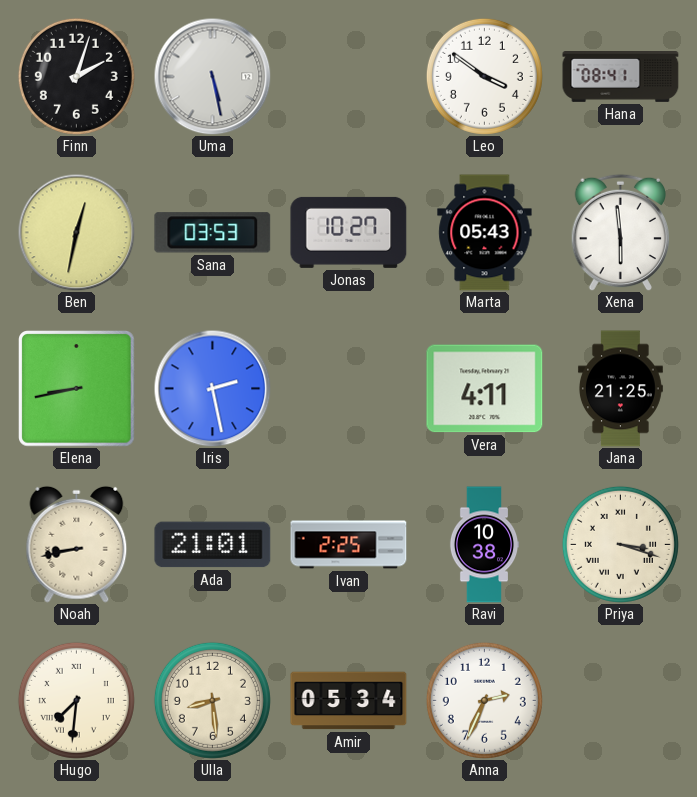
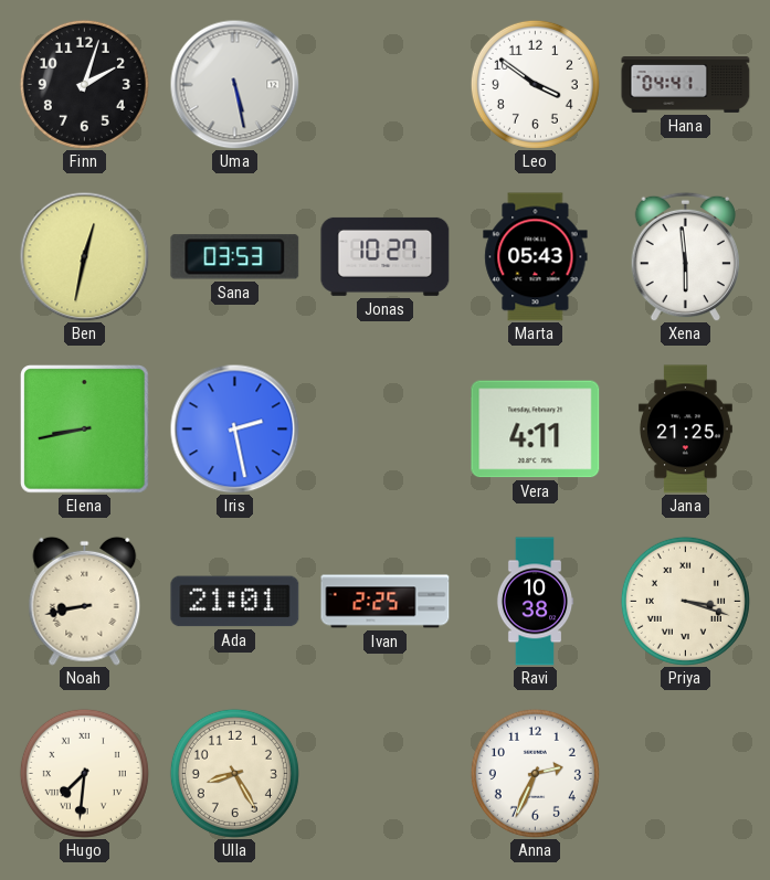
Hana: 08:41 -> 04:41 (686, 85)
Ulla: 8:29 -> 8:25 (234, 773)
Amir: 05:34 -> none (349, 701)
